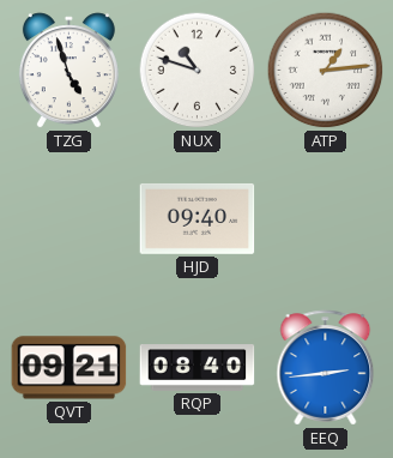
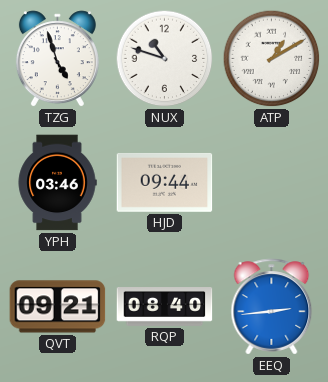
ATP: 1:14 -> 1:10 (272, 59)
YPH: none -> 03:46 (57, 183)
HJD: 09:40 -> 09:44 (165, 182)
